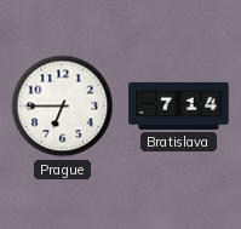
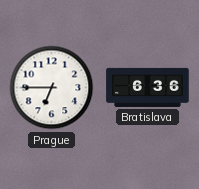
Bratislava: 7:14 -> 6:36 (148, 87)
